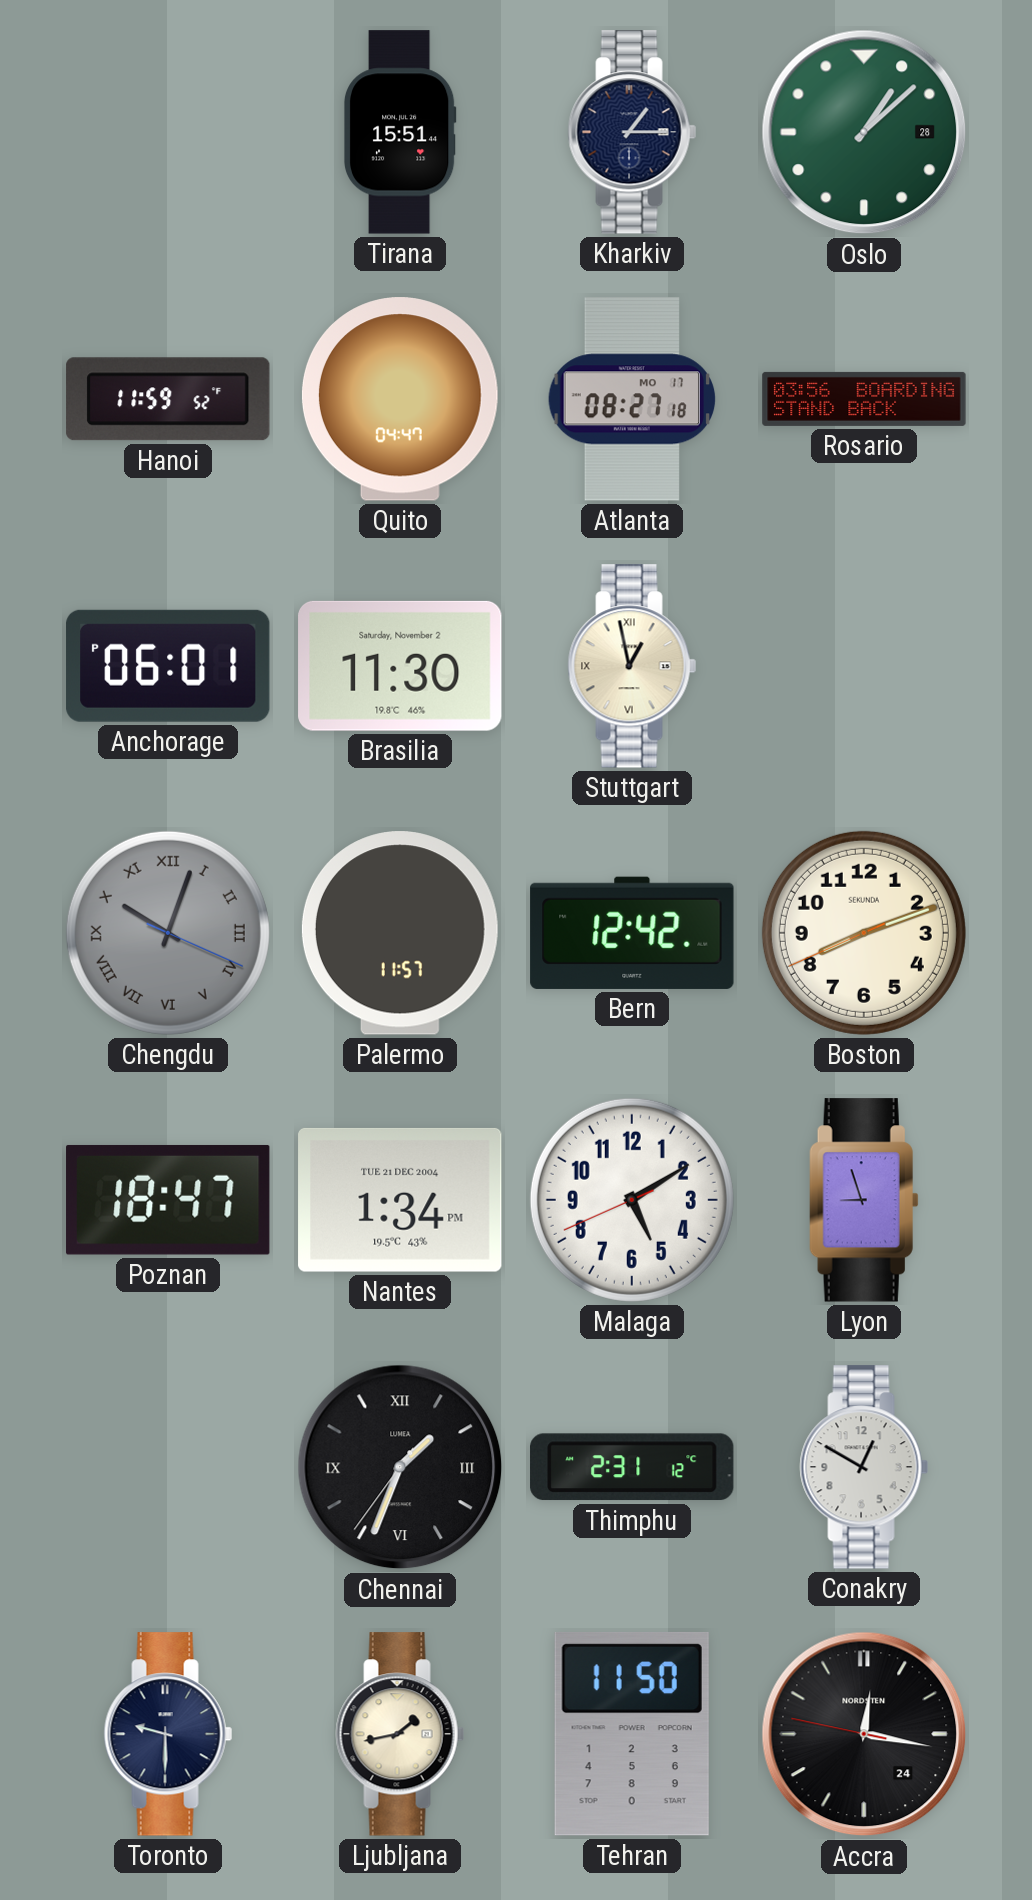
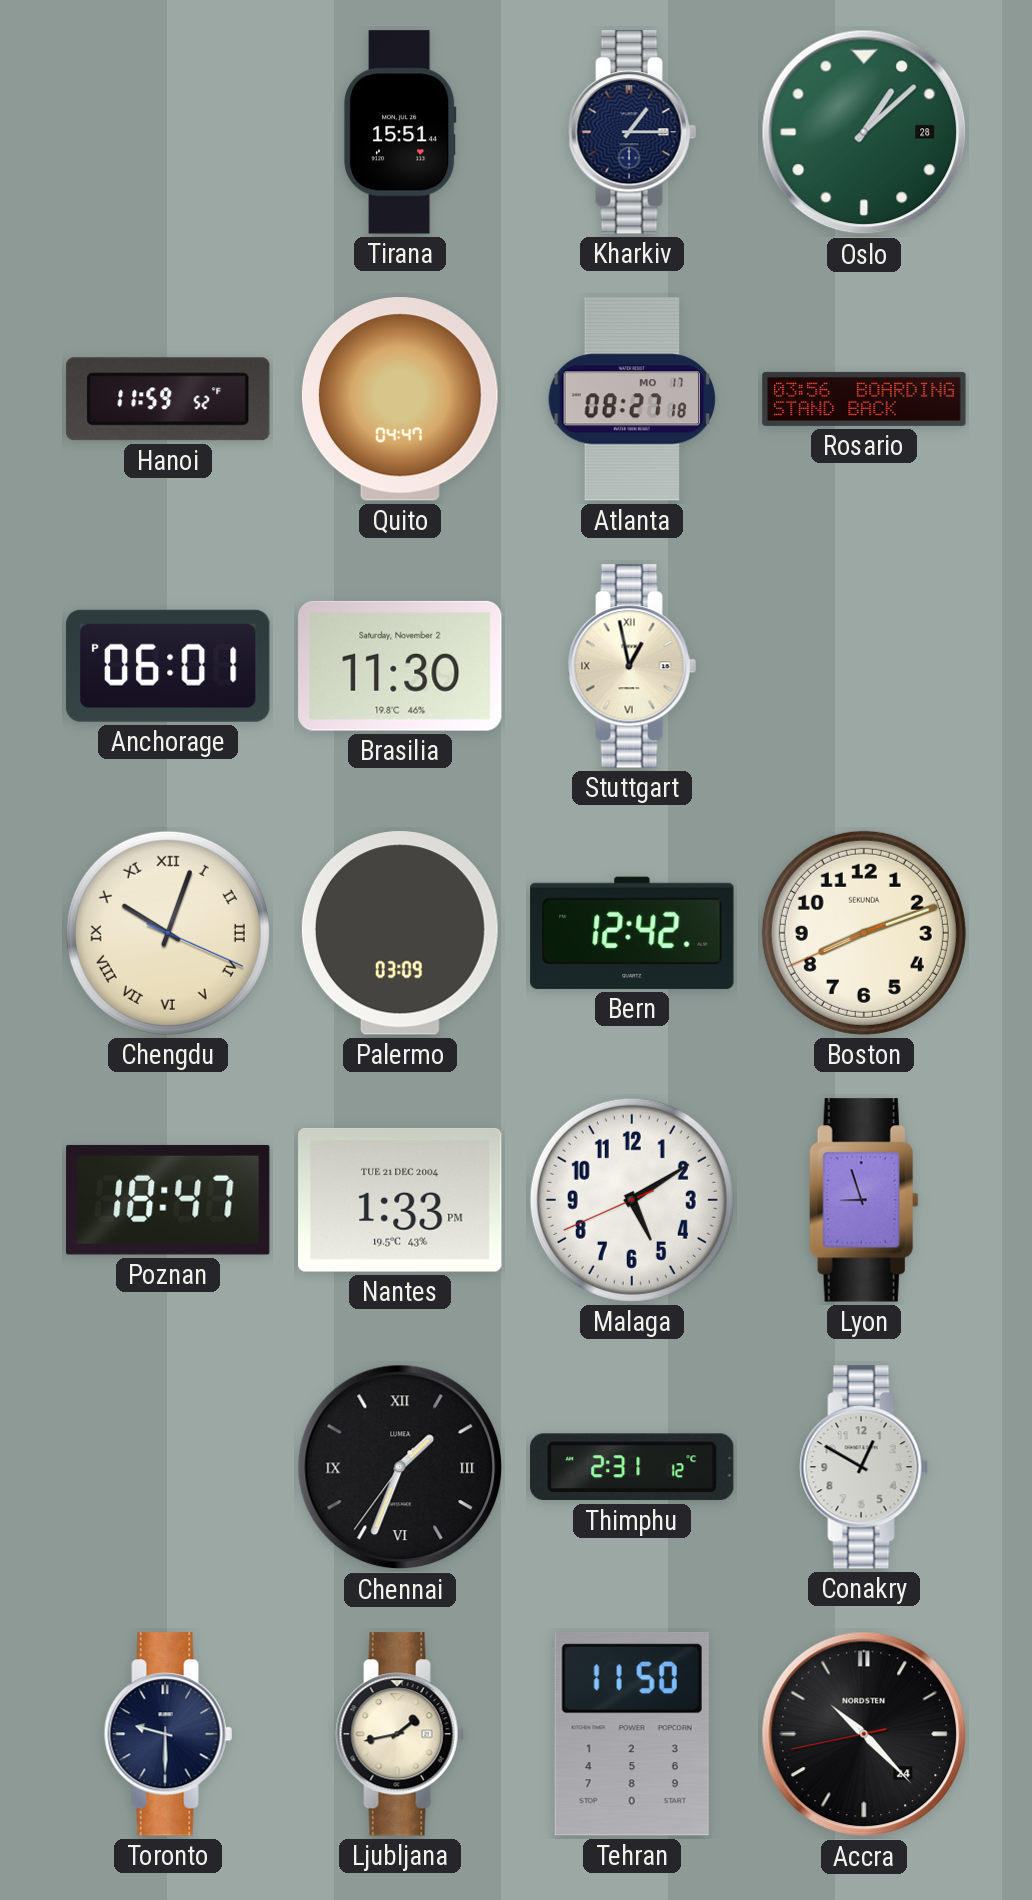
Chengdu dial: grey -> cream (168, 933)
Palermo: 11:57 -> 03:09 (400, 933)
Nantes: 1:34 -> 1:33 (400, 1200)
Accra: 12:16 -> 10:22 (864, 1734)
